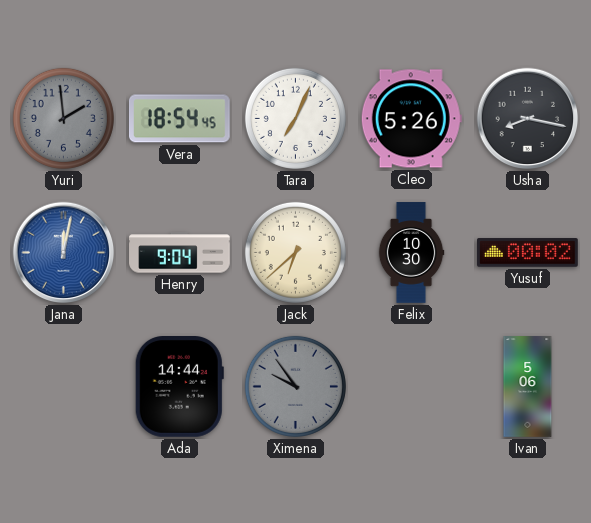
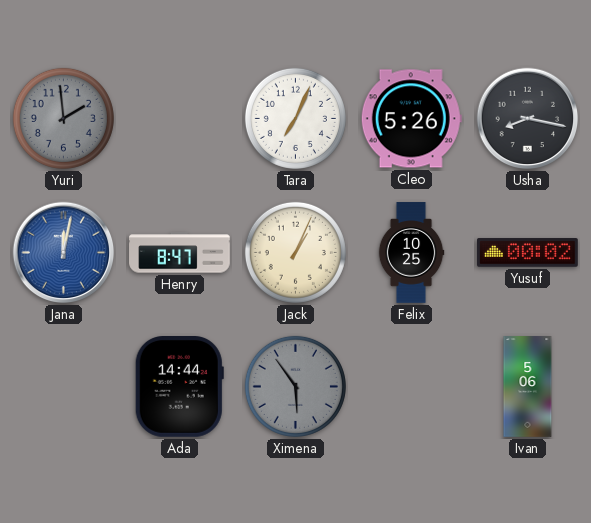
Vera: 18:54 -> none (179, 119)
Henry: 9:04 -> 8:47 (180, 253)
Jack: 6:38 -> 1:04 (295, 252)
Felix: 10:30 -> 10:25 (411, 253)
Ximena: 9:54 -> 5:54 (295, 386)
